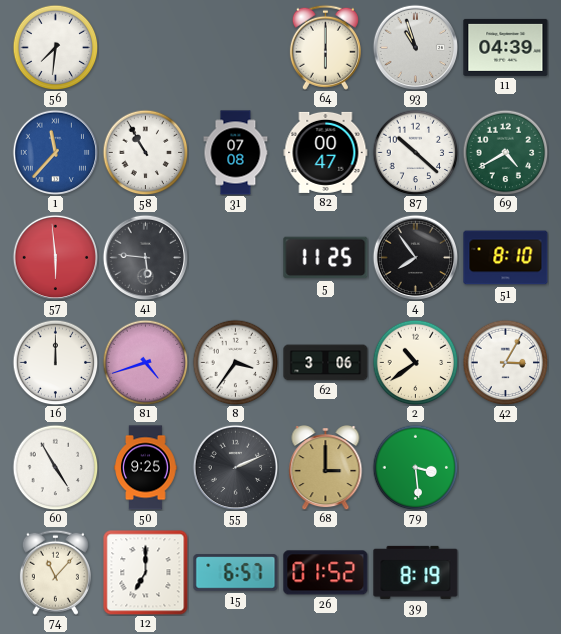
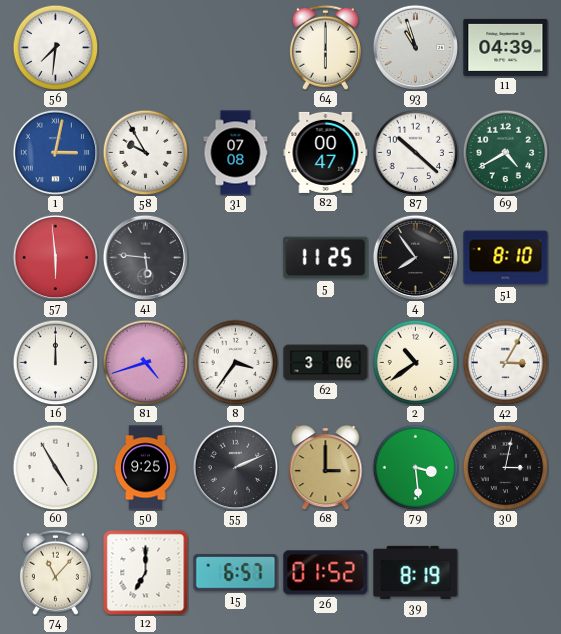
1: 11:37 -> 3:02 (55, 152)
58: 10:55 -> 9:55 (145, 152)
30: none -> 3:02 (505, 467)
